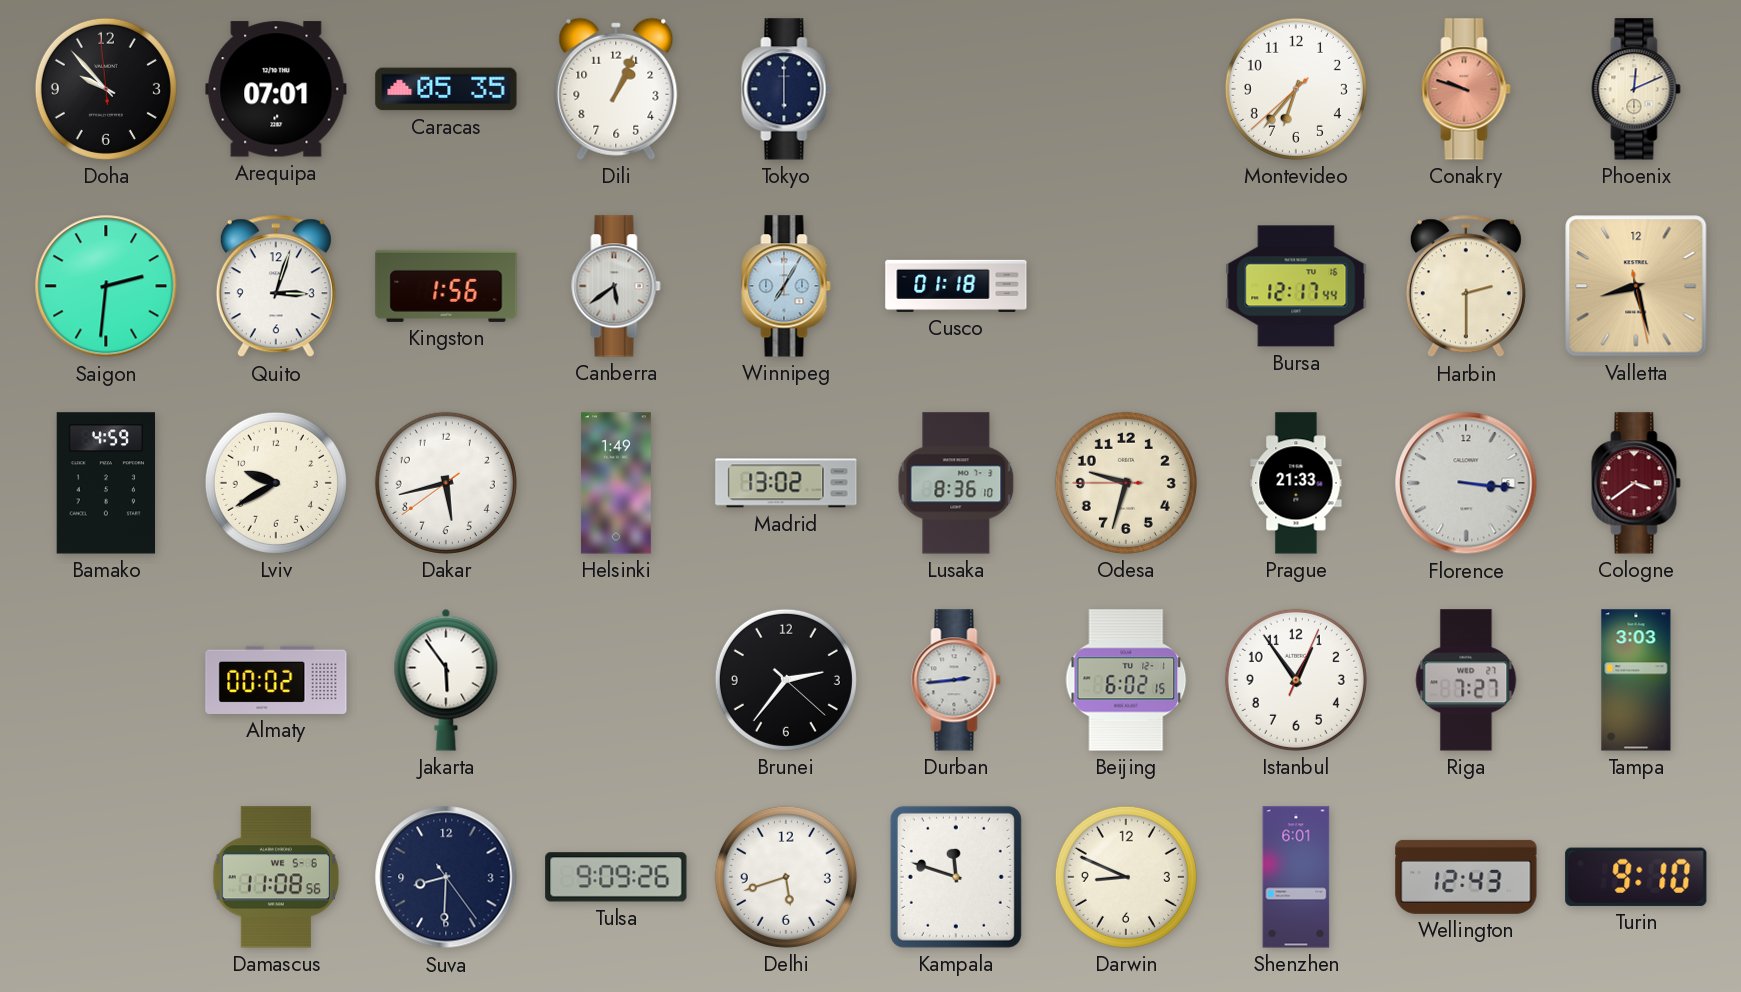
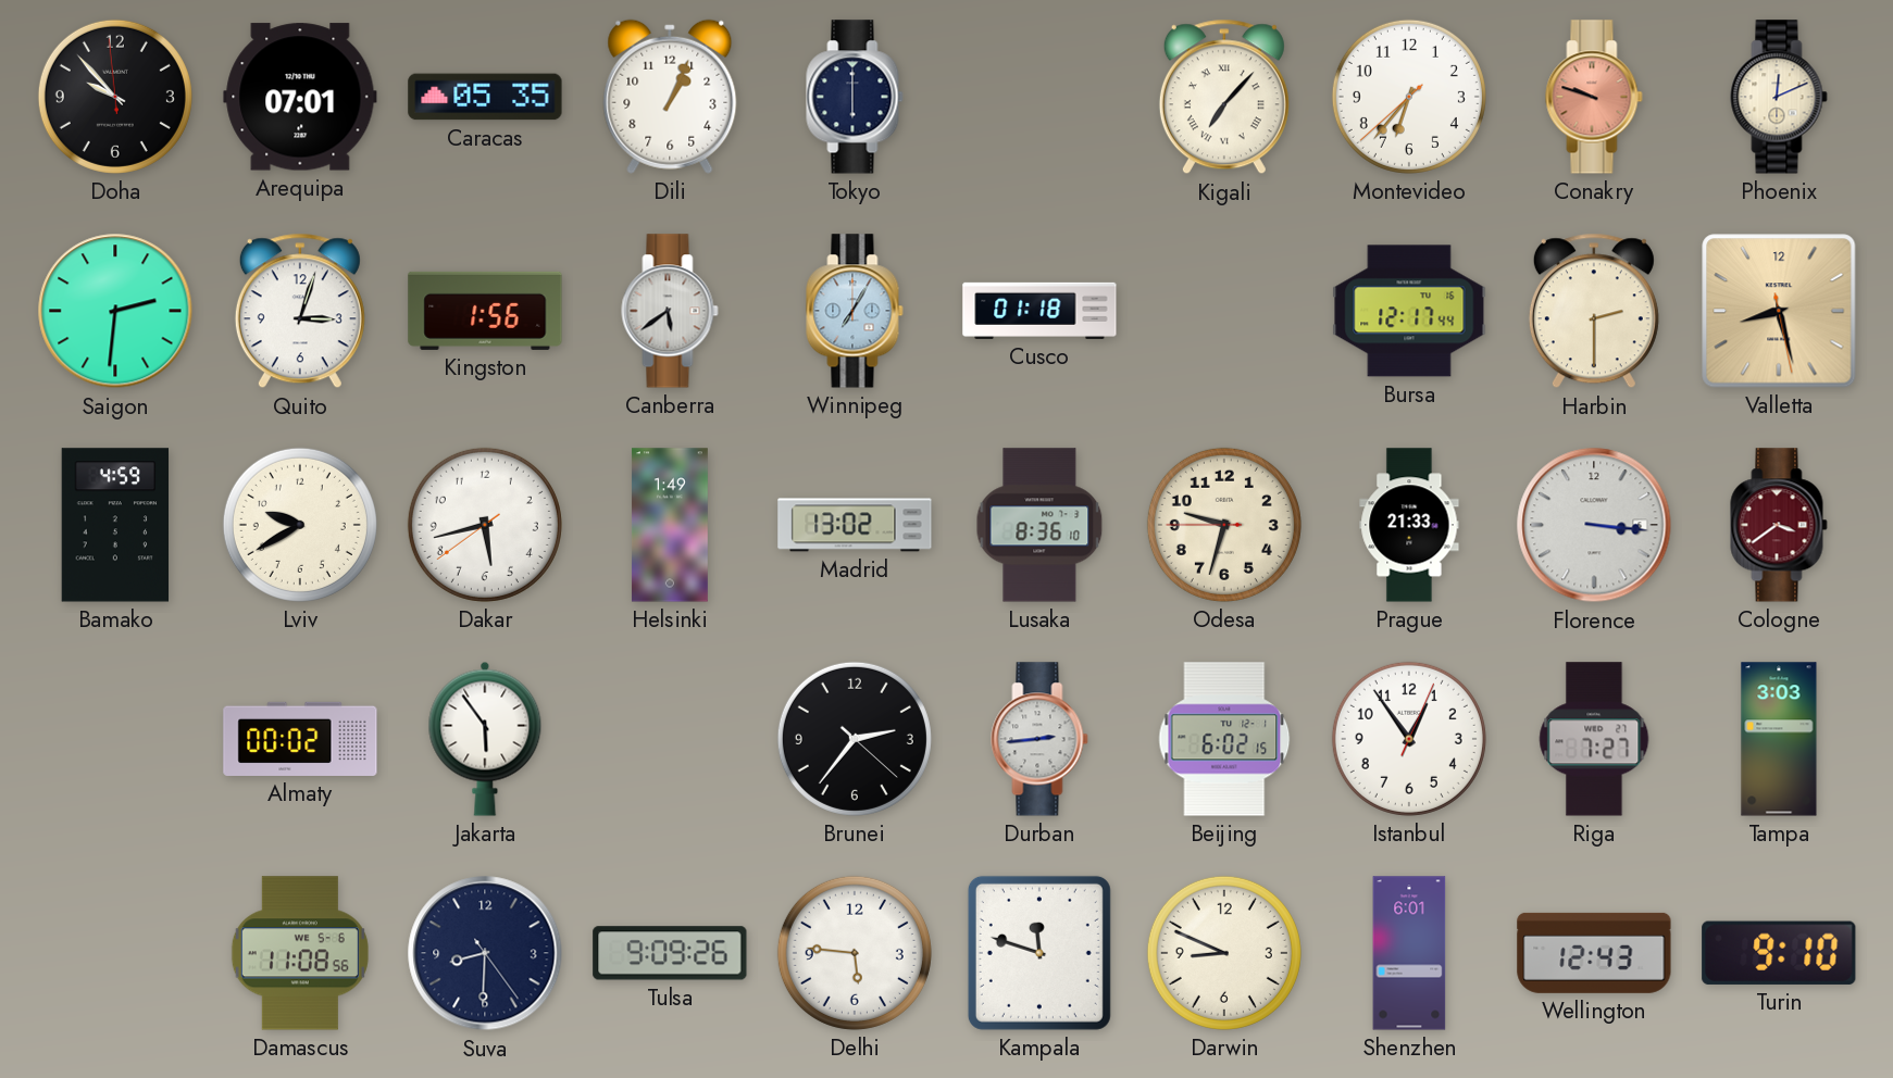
Kigali: none -> 7:07 (1224, 97)
Delhi: 5:42 -> 5:46 (855, 953)
